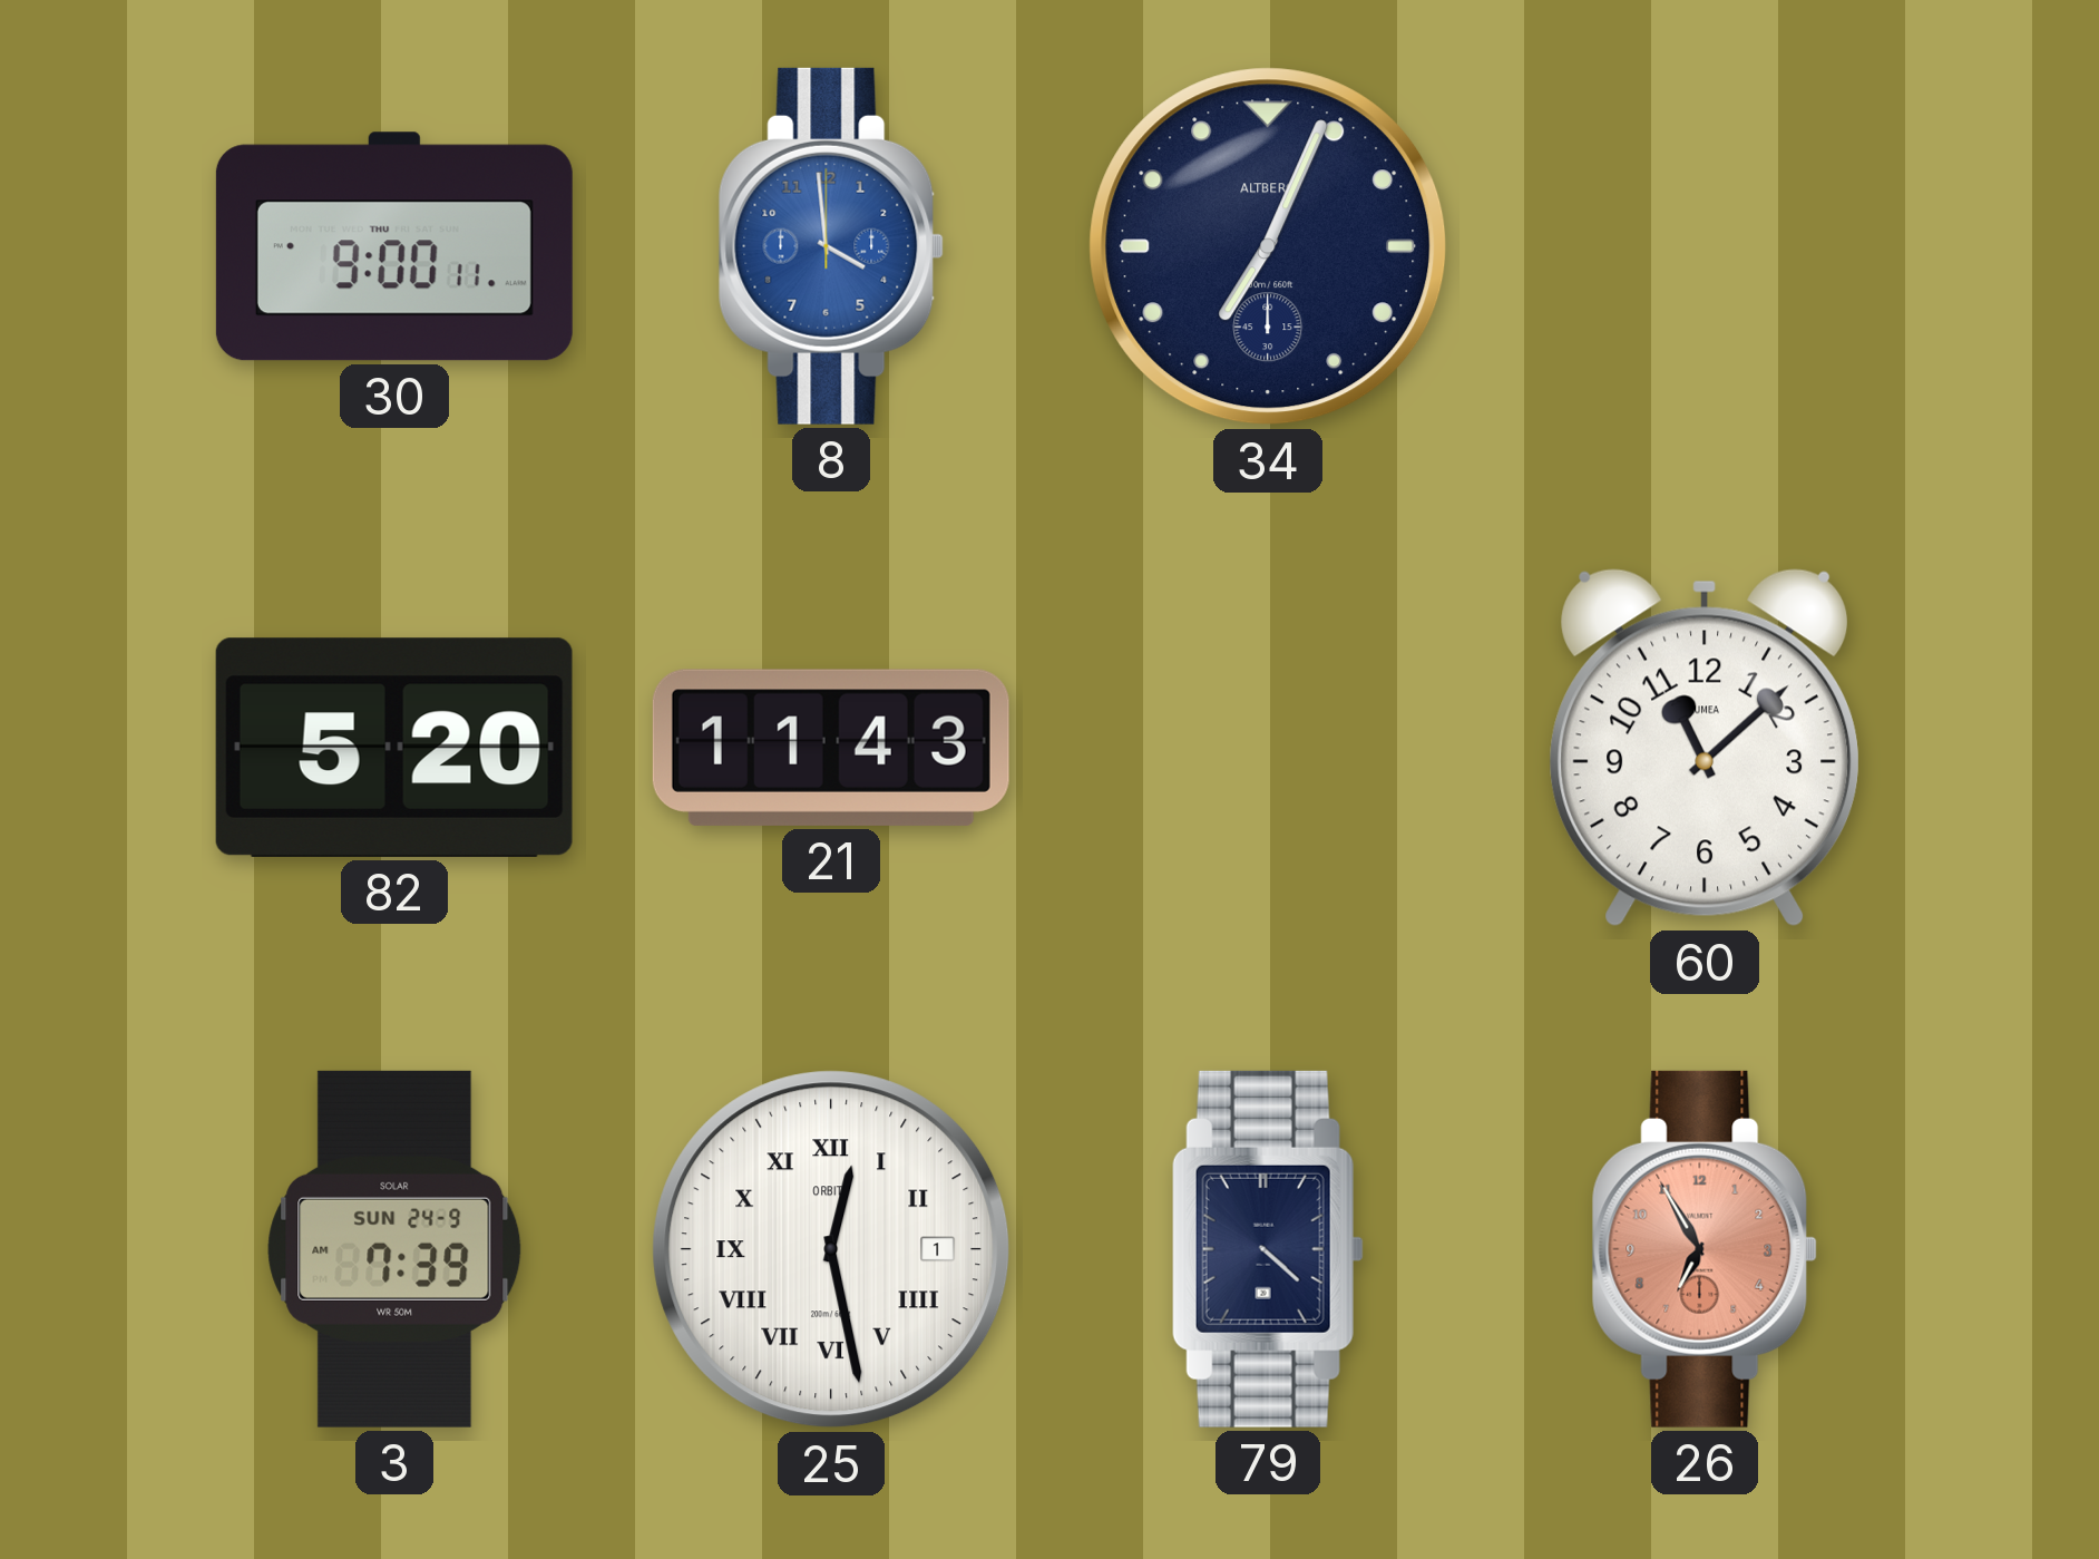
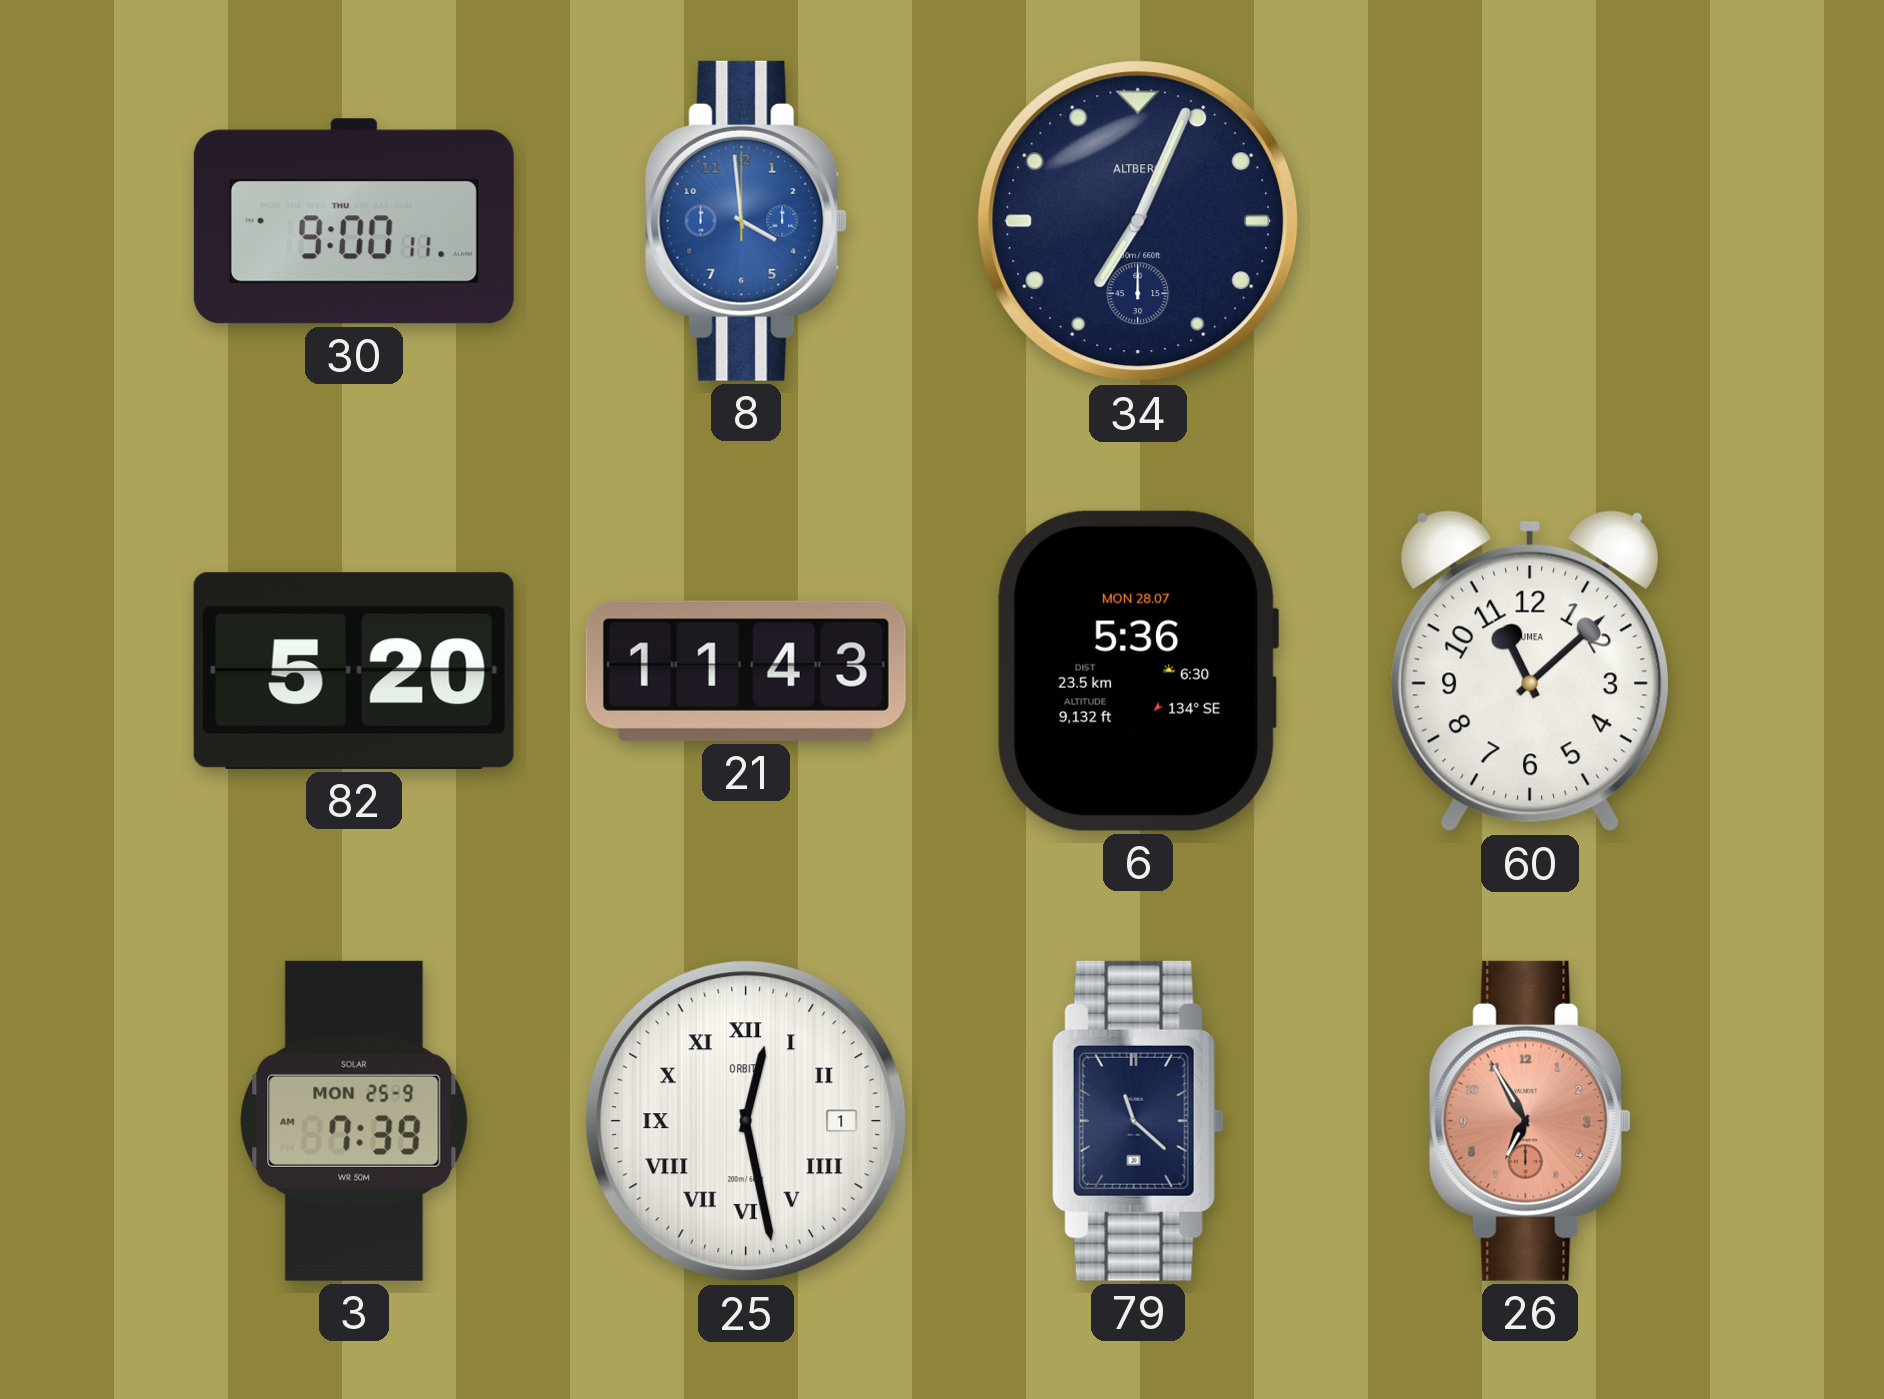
6: none -> 5:36 (1138, 671)
3 date: SUN 24-9 -> MON 25-9 (354, 1121)
79: 4:22 -> 11:22 (1138, 1121)
